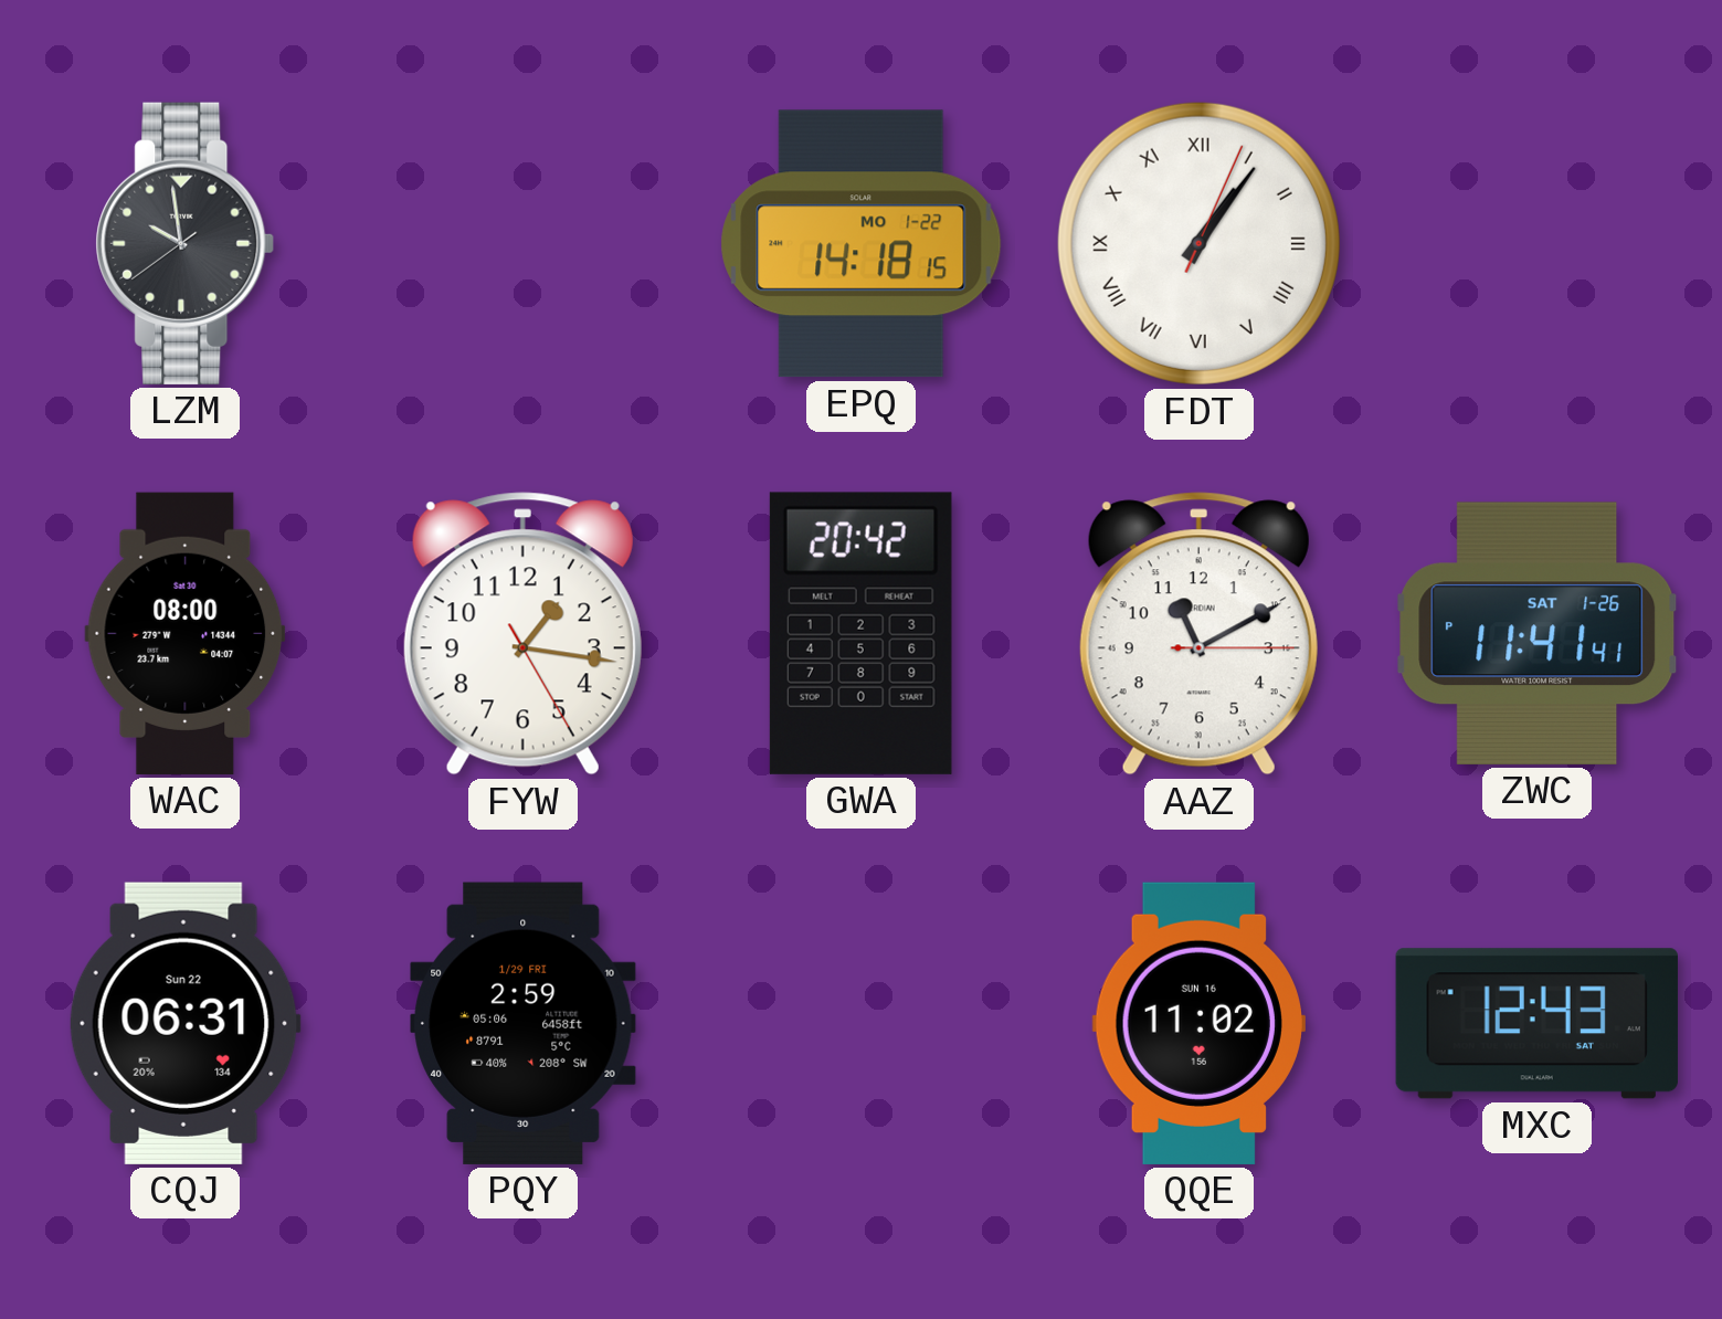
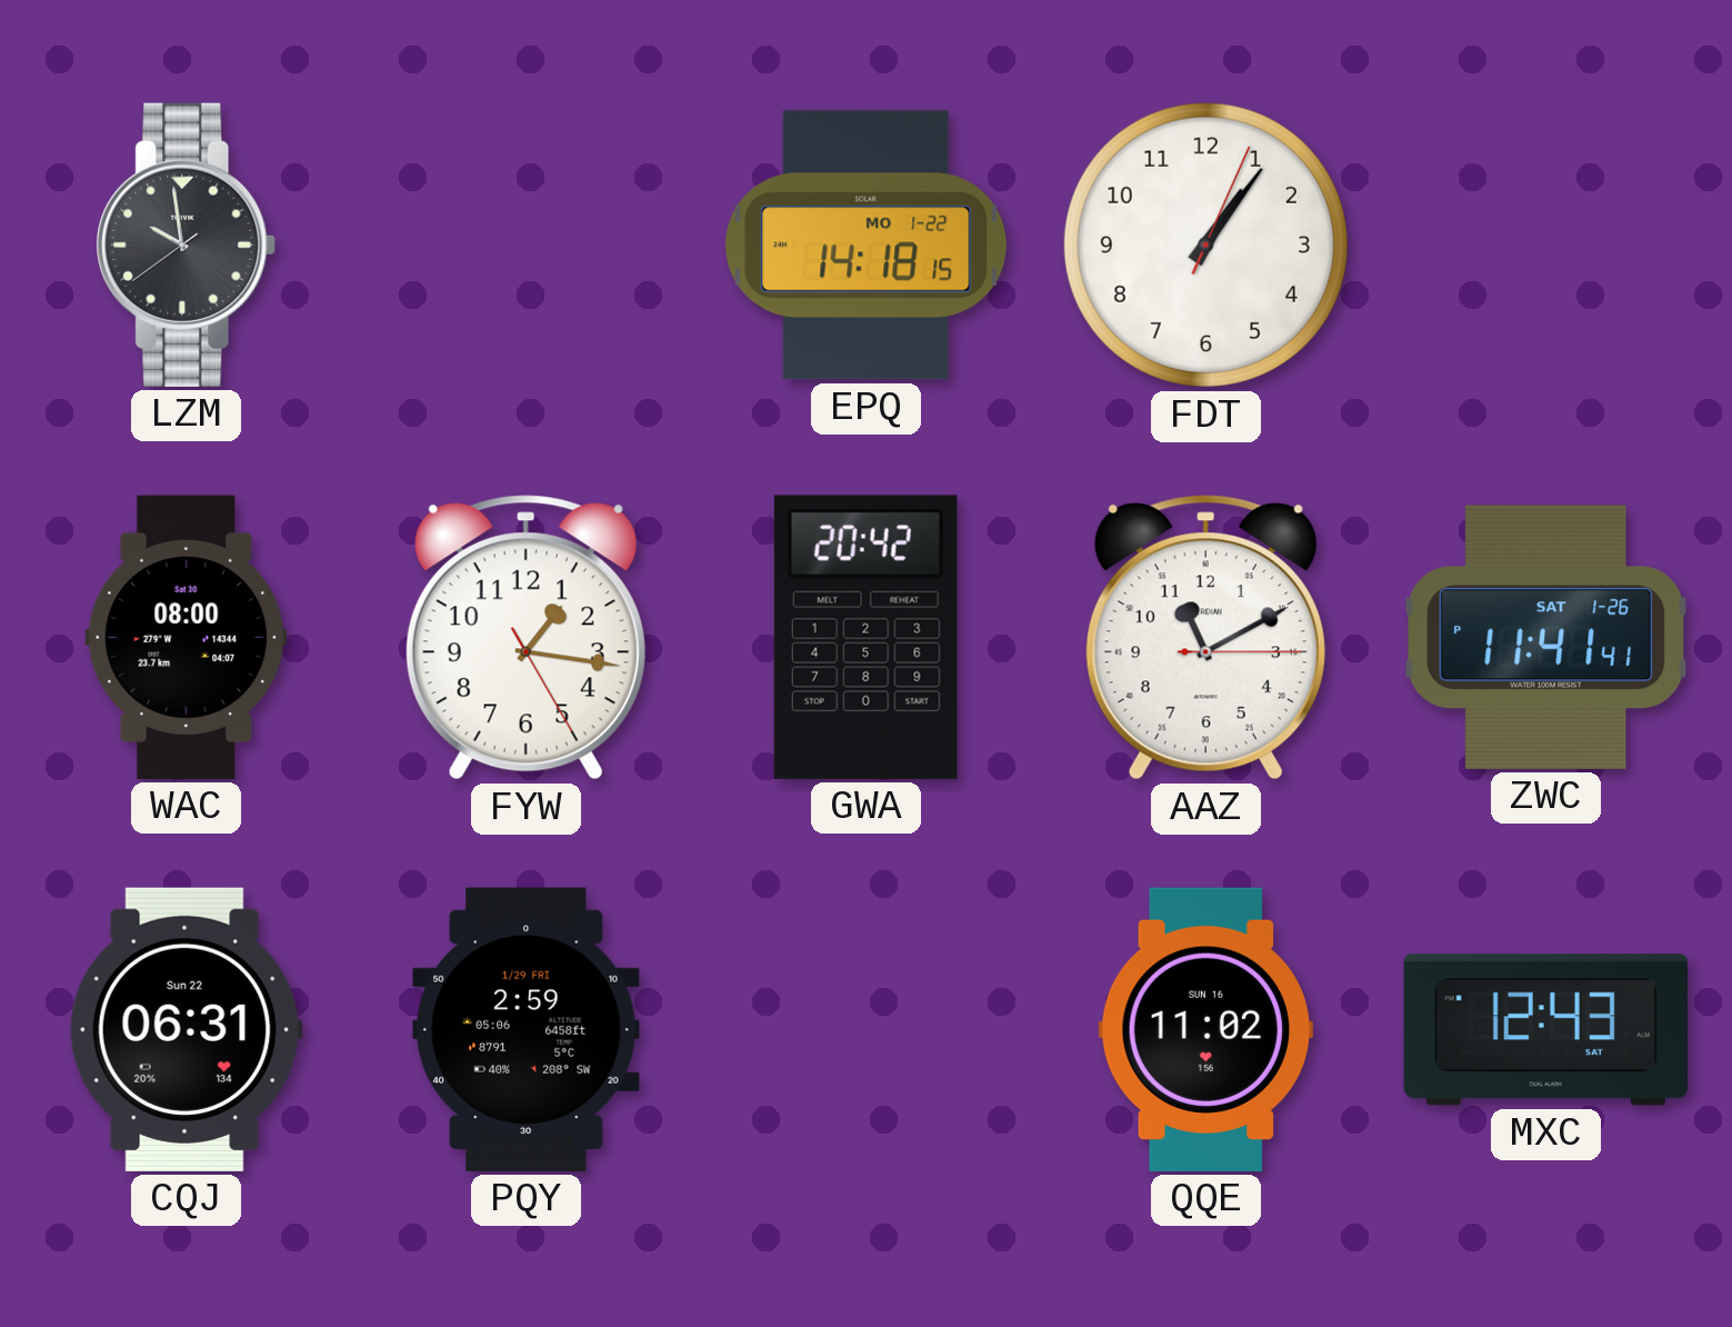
FDT numerals: Roman -> Arabic (1205, 245)
